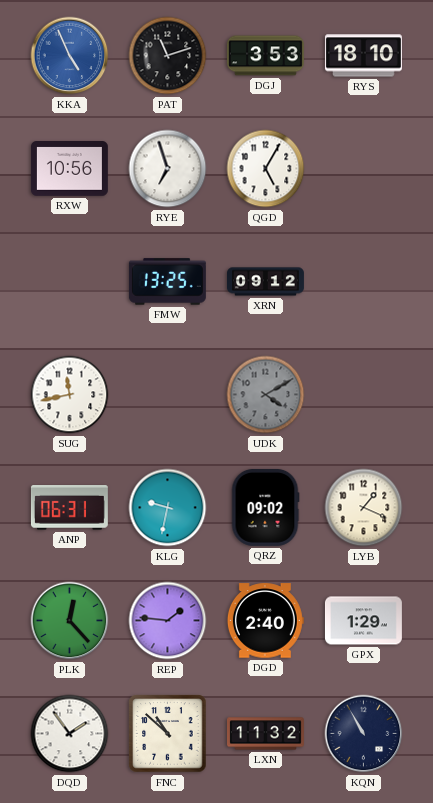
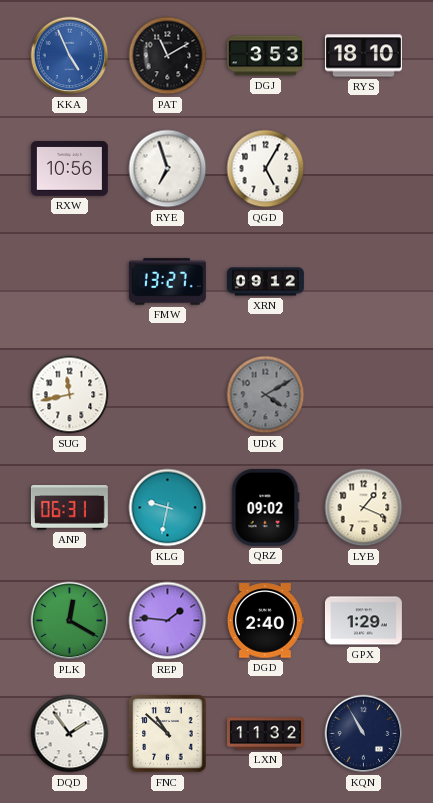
PAT: 11:12 -> 11:10 (168, 56)
FMW: 13:25 -> 13:27 (167, 282)
PLK: 12:23 -> 12:20 (70, 621)
